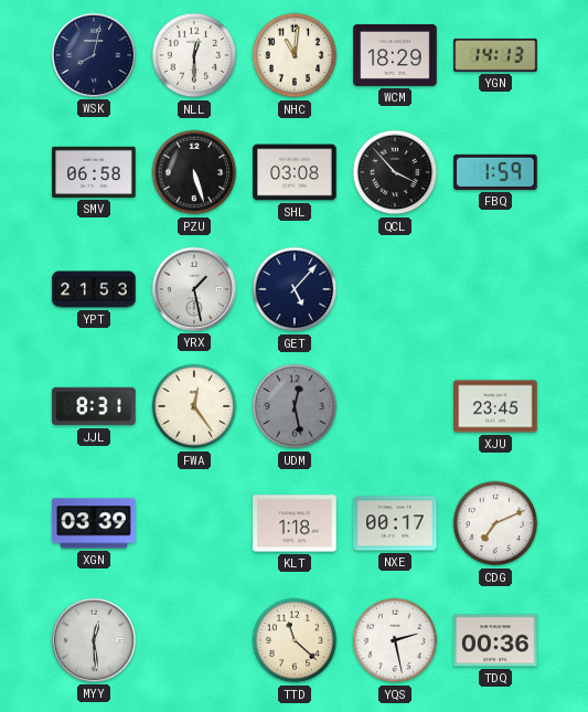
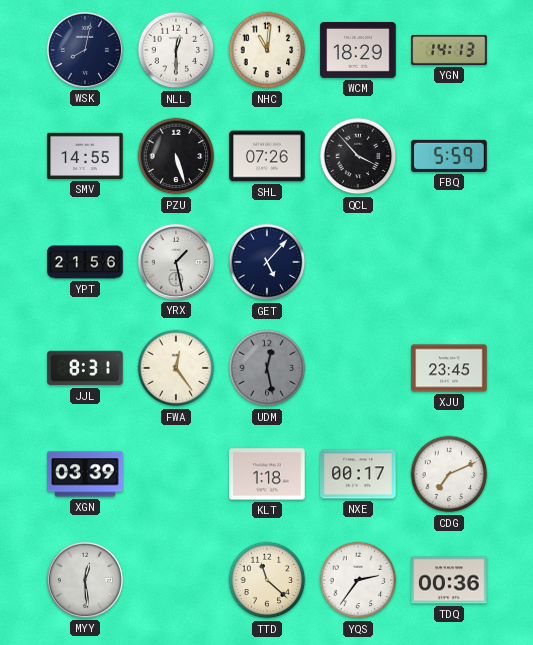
SMV: 06:58 -> 14:55 (85, 156)
SHL: 03:08 -> 07:26 (267, 156)
FBQ: 1:59 -> 5:59 (449, 156)
YPT: 21:53 -> 21:56 (85, 262)
YQS: 2:28 -> 2:36 (358, 580)
